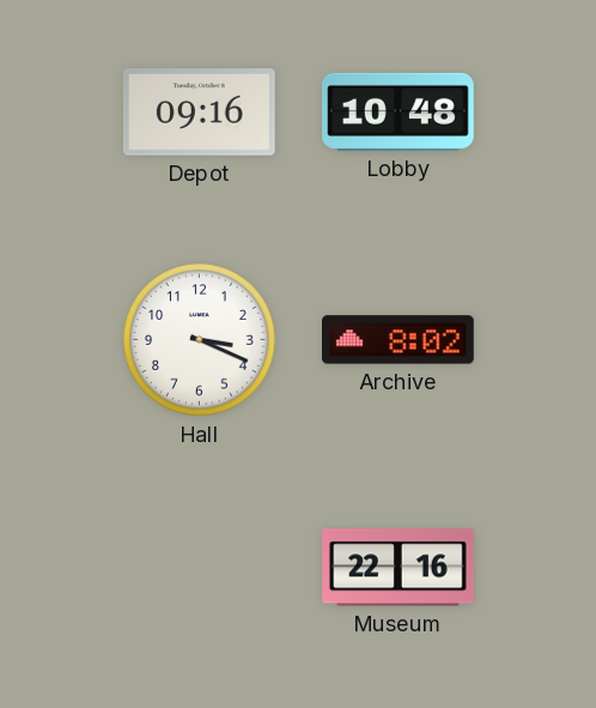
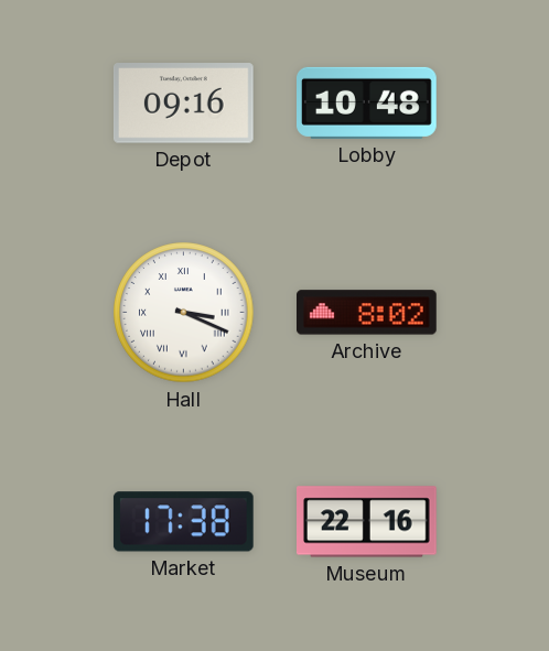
Hall numerals: Arabic -> Roman (184, 313)
Market: none -> 17:38 (183, 522)
